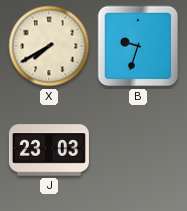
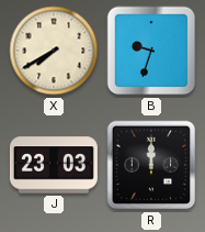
R: none -> 12:00 (151, 165)
